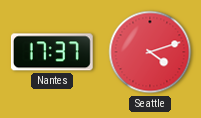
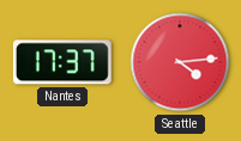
Seattle: 4:12 -> 4:14 (180, 62)
